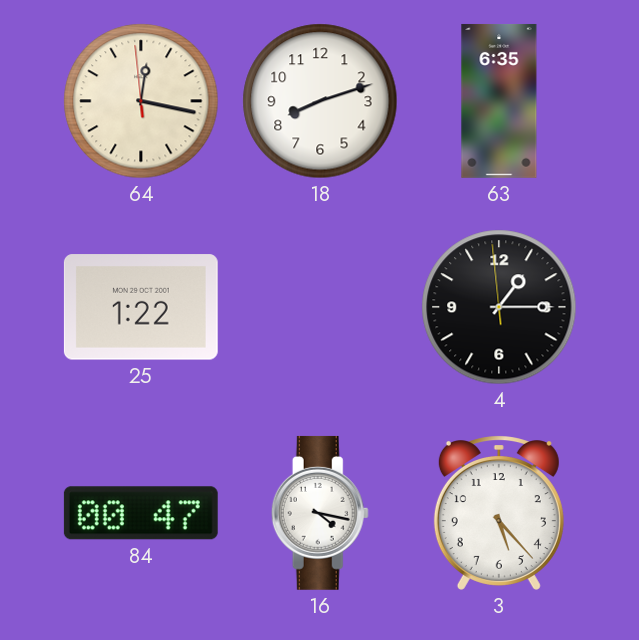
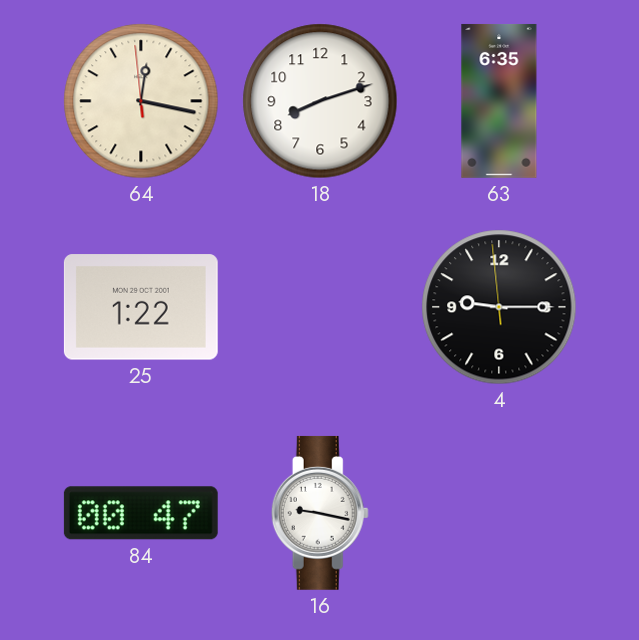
4: 1:14 -> 9:14 (499, 307)
16: 4:17 -> 9:17 (320, 513)
3: 5:23 -> none (499, 513)
